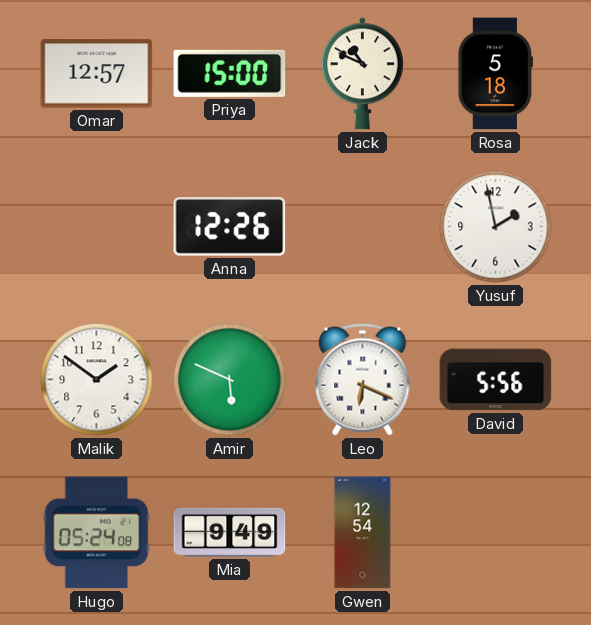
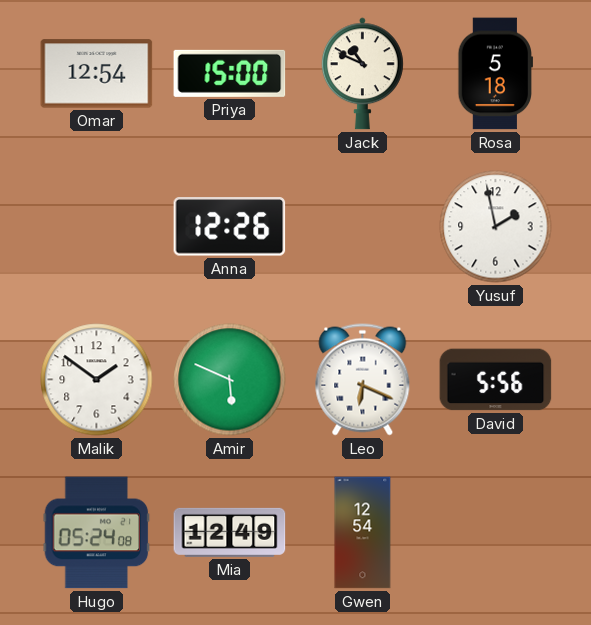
Omar: 12:57 -> 12:54 (97, 74)
Mia: 9:49 -> 12:49 (230, 532)
